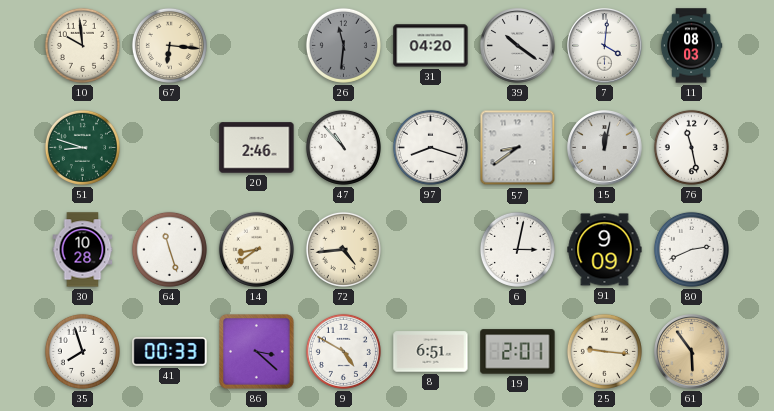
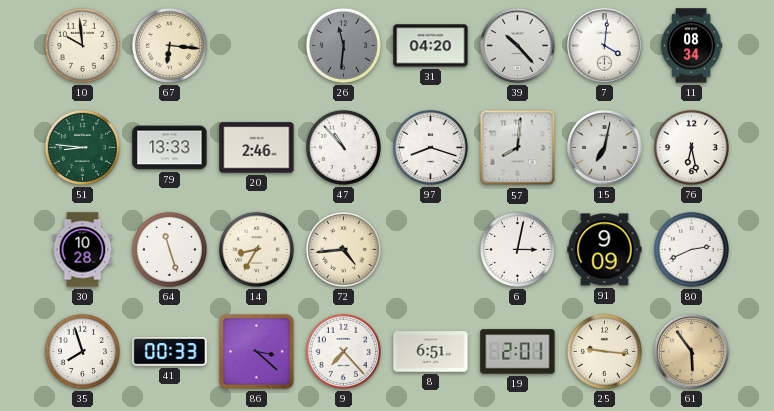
39: 10:21 -> 10:23 (518, 46)
11: 08:03 -> 08:34 (691, 46)
51: 8:48 -> 8:46 (82, 147)
79: none -> 13:33 (170, 148)
57: 8:39 -> 8:01 (518, 148)
15: 12:02 -> 7:02 (605, 148)
76: 11:28 -> 6:28 (691, 147)
14: 8:39 -> 8:35 (256, 249)
9: 4:50 -> 7:23 (343, 351)
